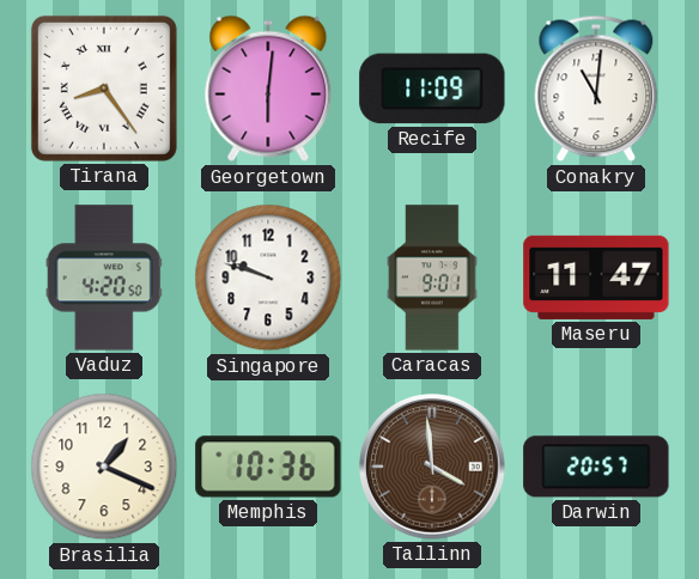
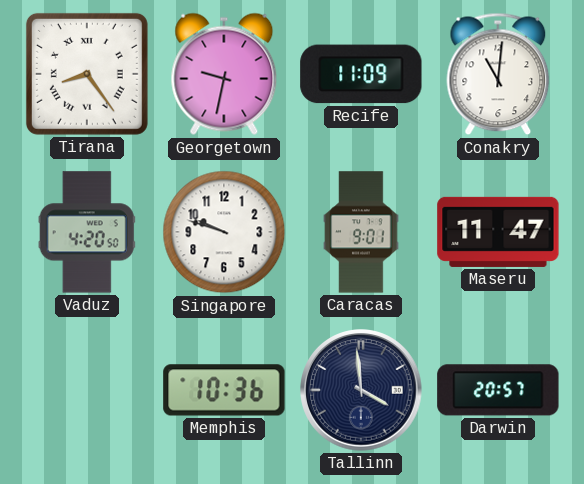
Georgetown: 6:01 -> 9:32 (224, 74)
Brasilia: 1:19 -> none (104, 467)
Tallinn dial: brown -> navy (361, 390)
